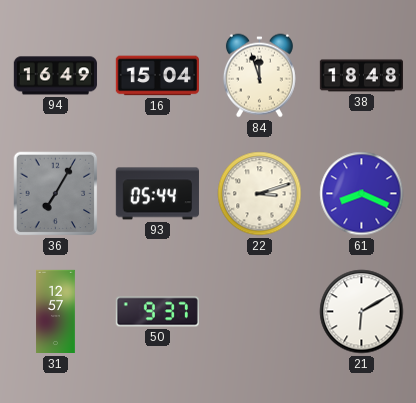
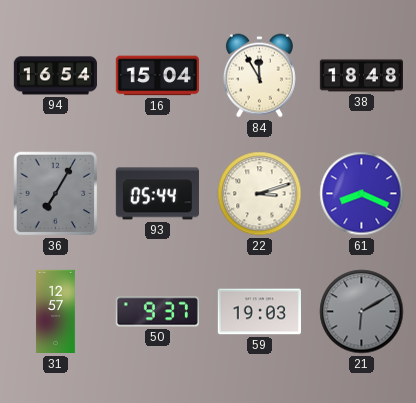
94: 16:49 -> 16:54 (55, 76)
84: 11:57 -> 11:55 (259, 76)
59: none -> 19:03 (259, 312)
21 dial: white -> grey (362, 312)
